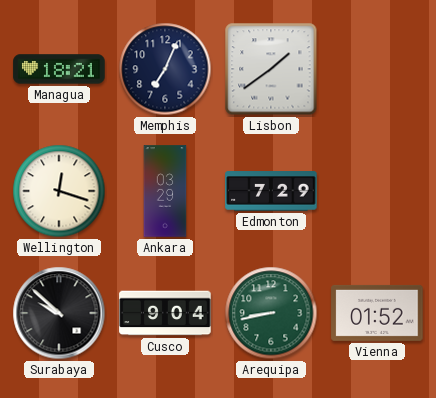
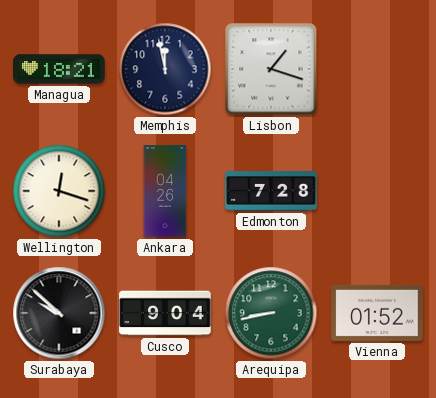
Memphis: 7:04 -> 11:58 (165, 69)
Lisbon: 1:39 -> 1:18 (271, 69)
Ankara: 03:29 -> 04:26 (165, 191)
Edmonton: 7:29 -> 7:28 (271, 191)
